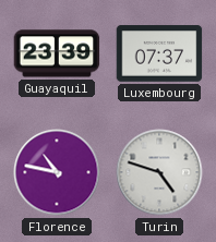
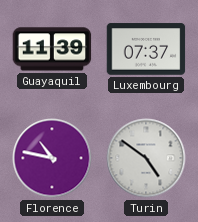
Guayaquil: 23:39 -> 11:39 (52, 49)
Turin: 4:48 -> 4:51 (146, 158)
